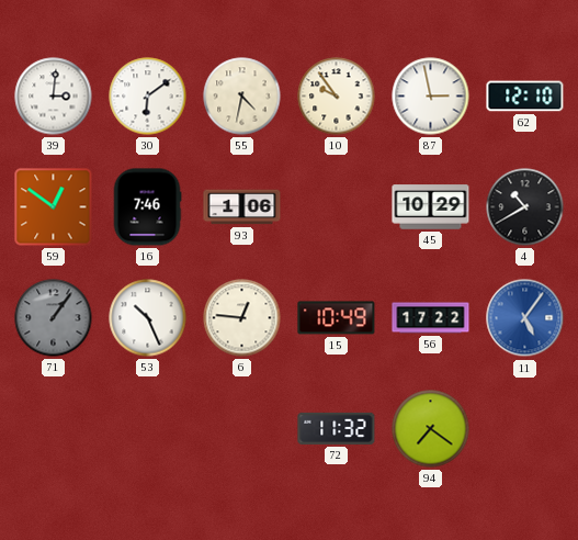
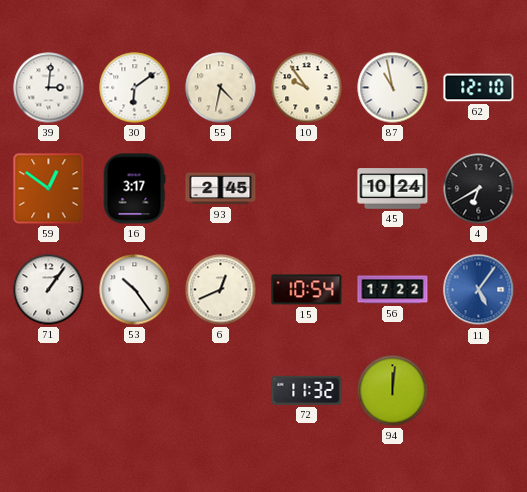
87: 2:58 -> 10:58 (393, 88)
16: 7:46 -> 3:17 (134, 189)
93: 1:06 -> 2:45 (221, 189)
45: 10:29 -> 10:24 (393, 189)
4: 10:40 -> 6:40 (479, 189)
71 dial: grey -> white (49, 290)
53: 10:26 -> 10:24 (135, 290)
6: 12:46 -> 12:41 (221, 290)
15: 10:49 -> 10:54 (307, 290)
94: 7:21 -> 12:01 (393, 391)
